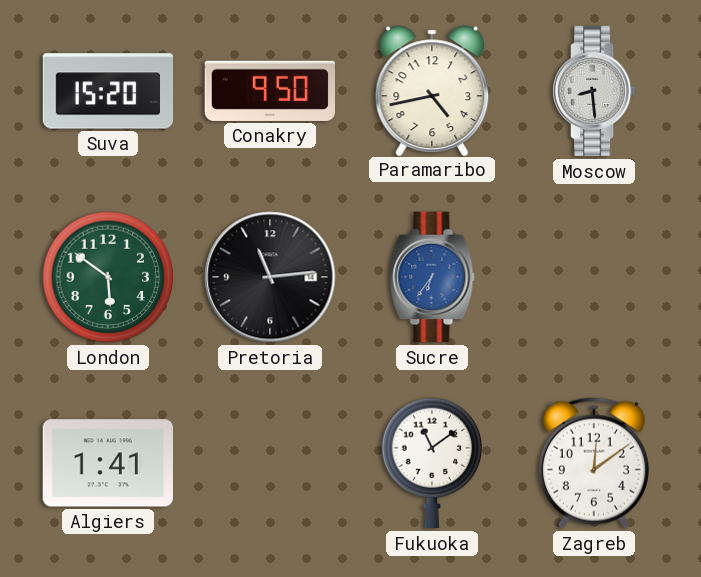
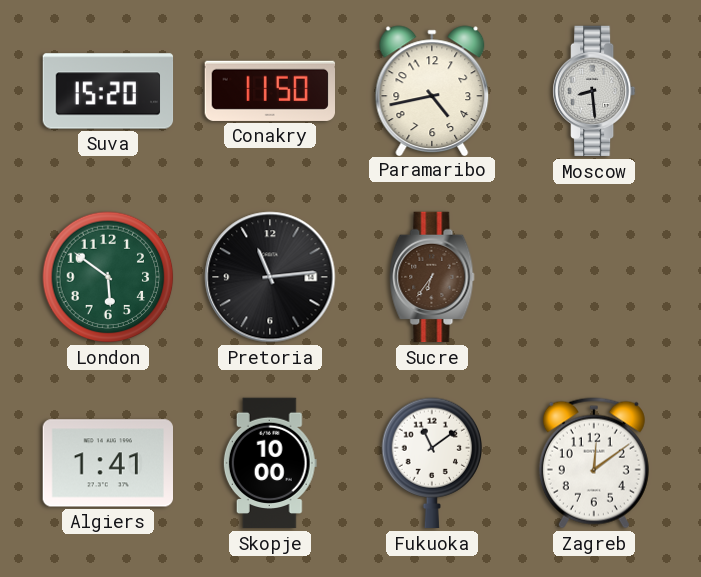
Conakry: 9:50 -> 11:50 (269, 91)
Sucre dial: blue -> brown (432, 277)
Skopje: none -> 10:00 (270, 463)
